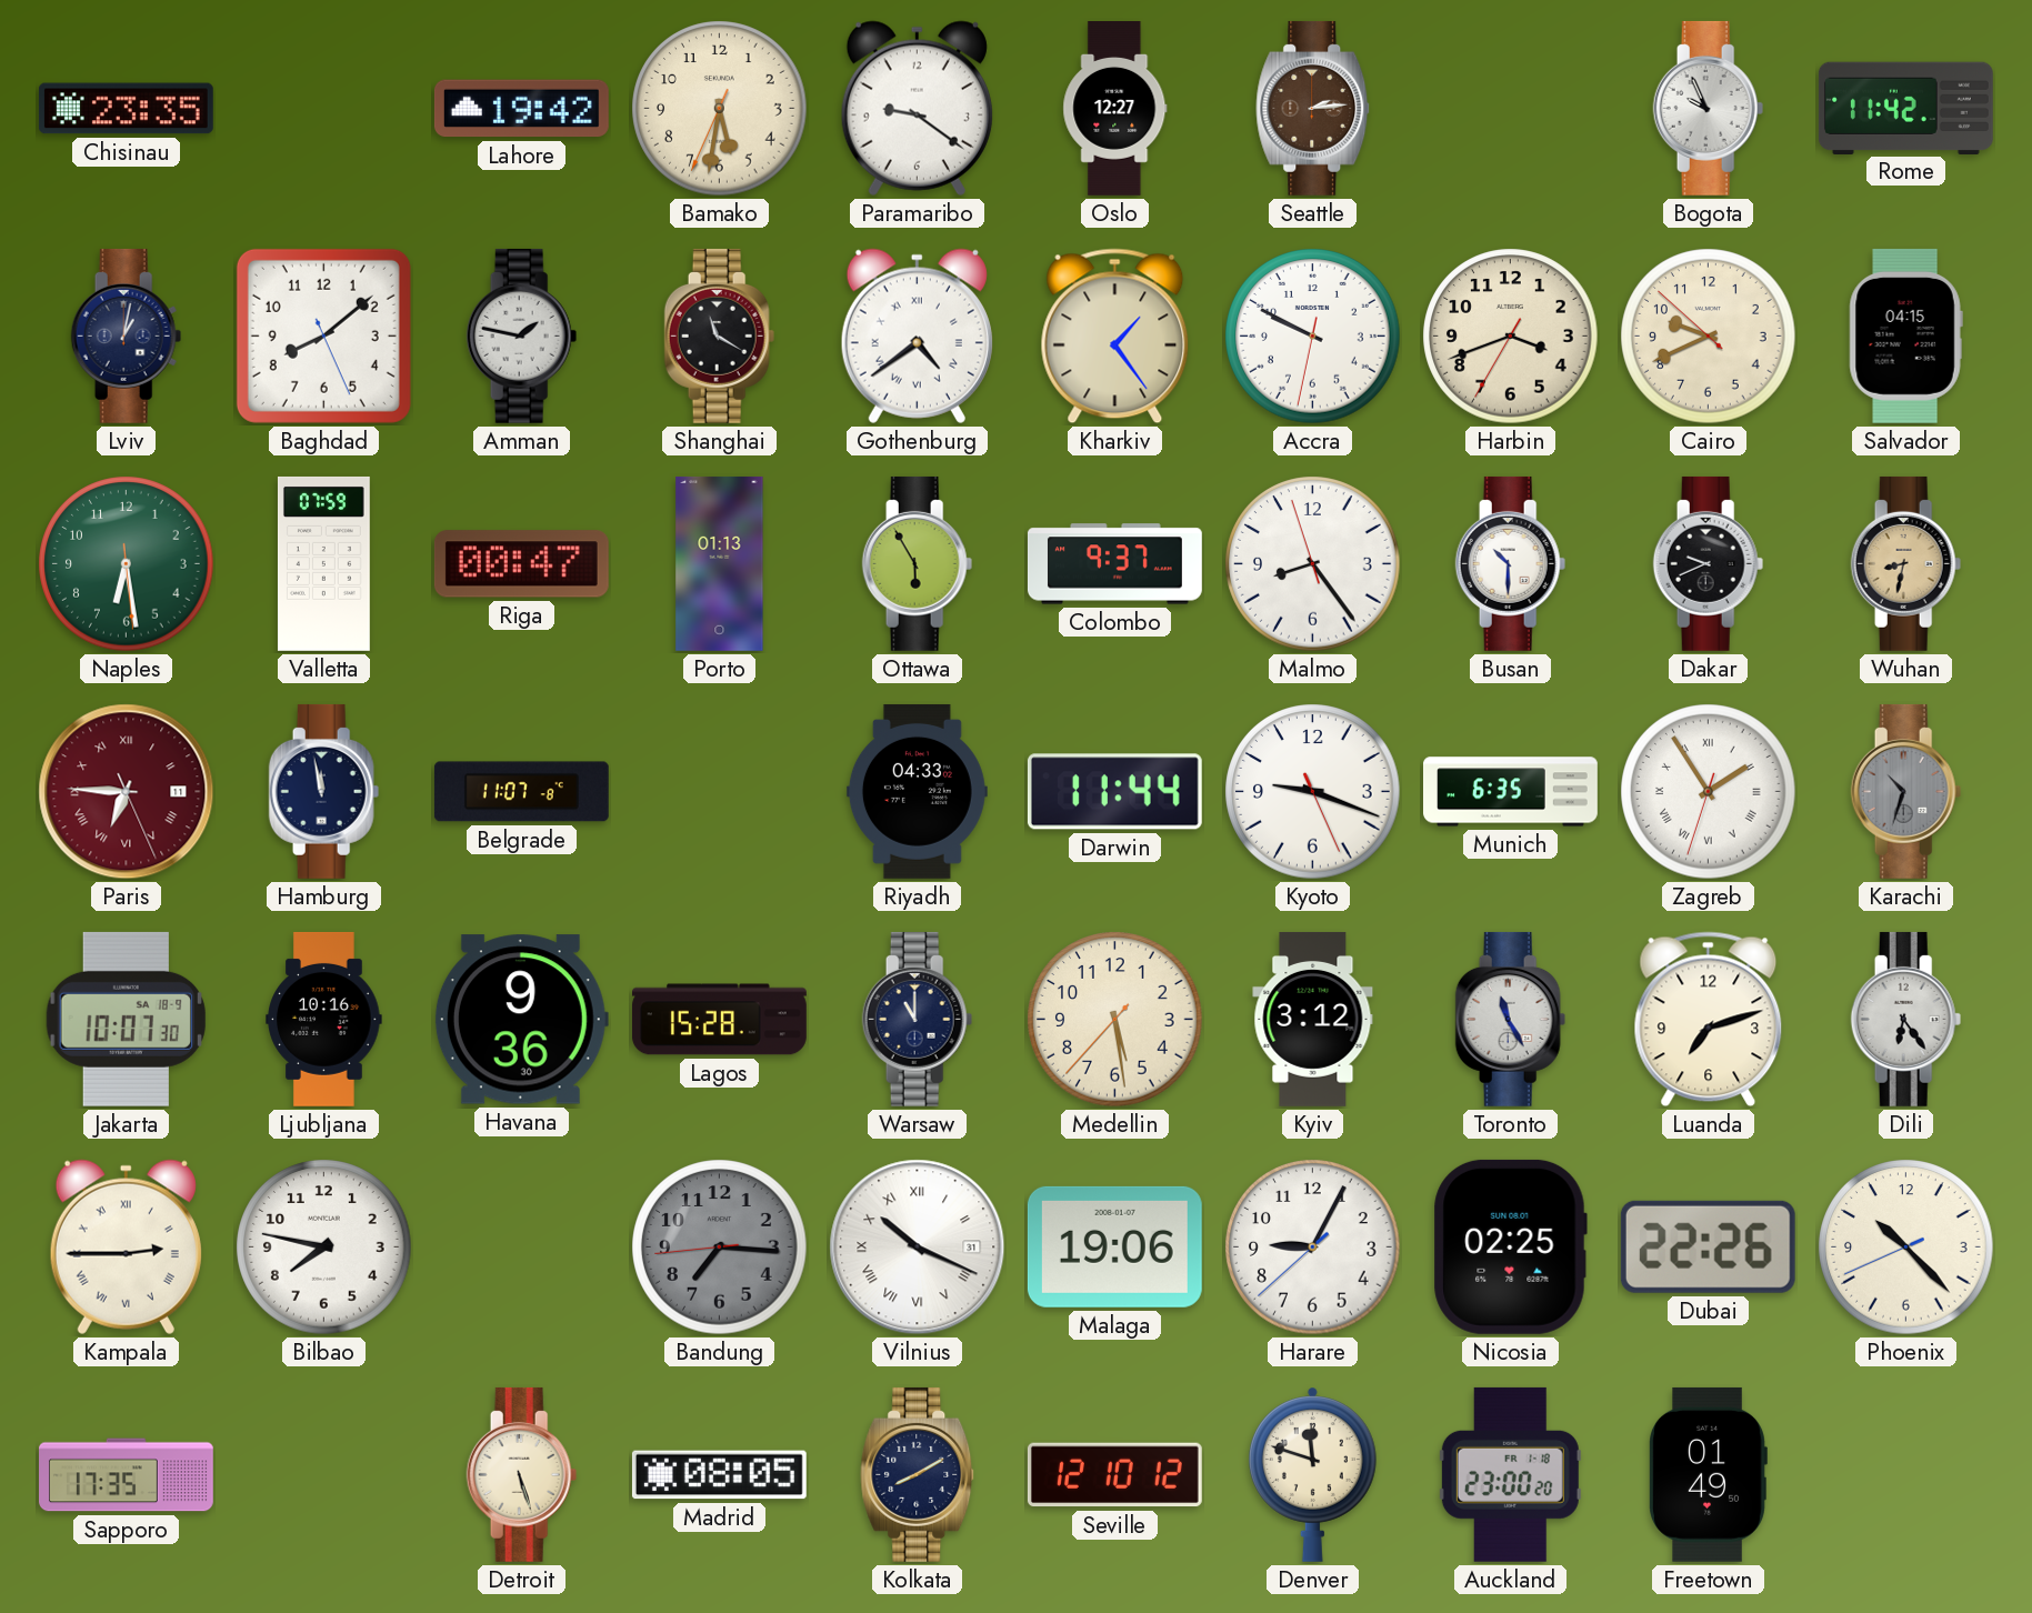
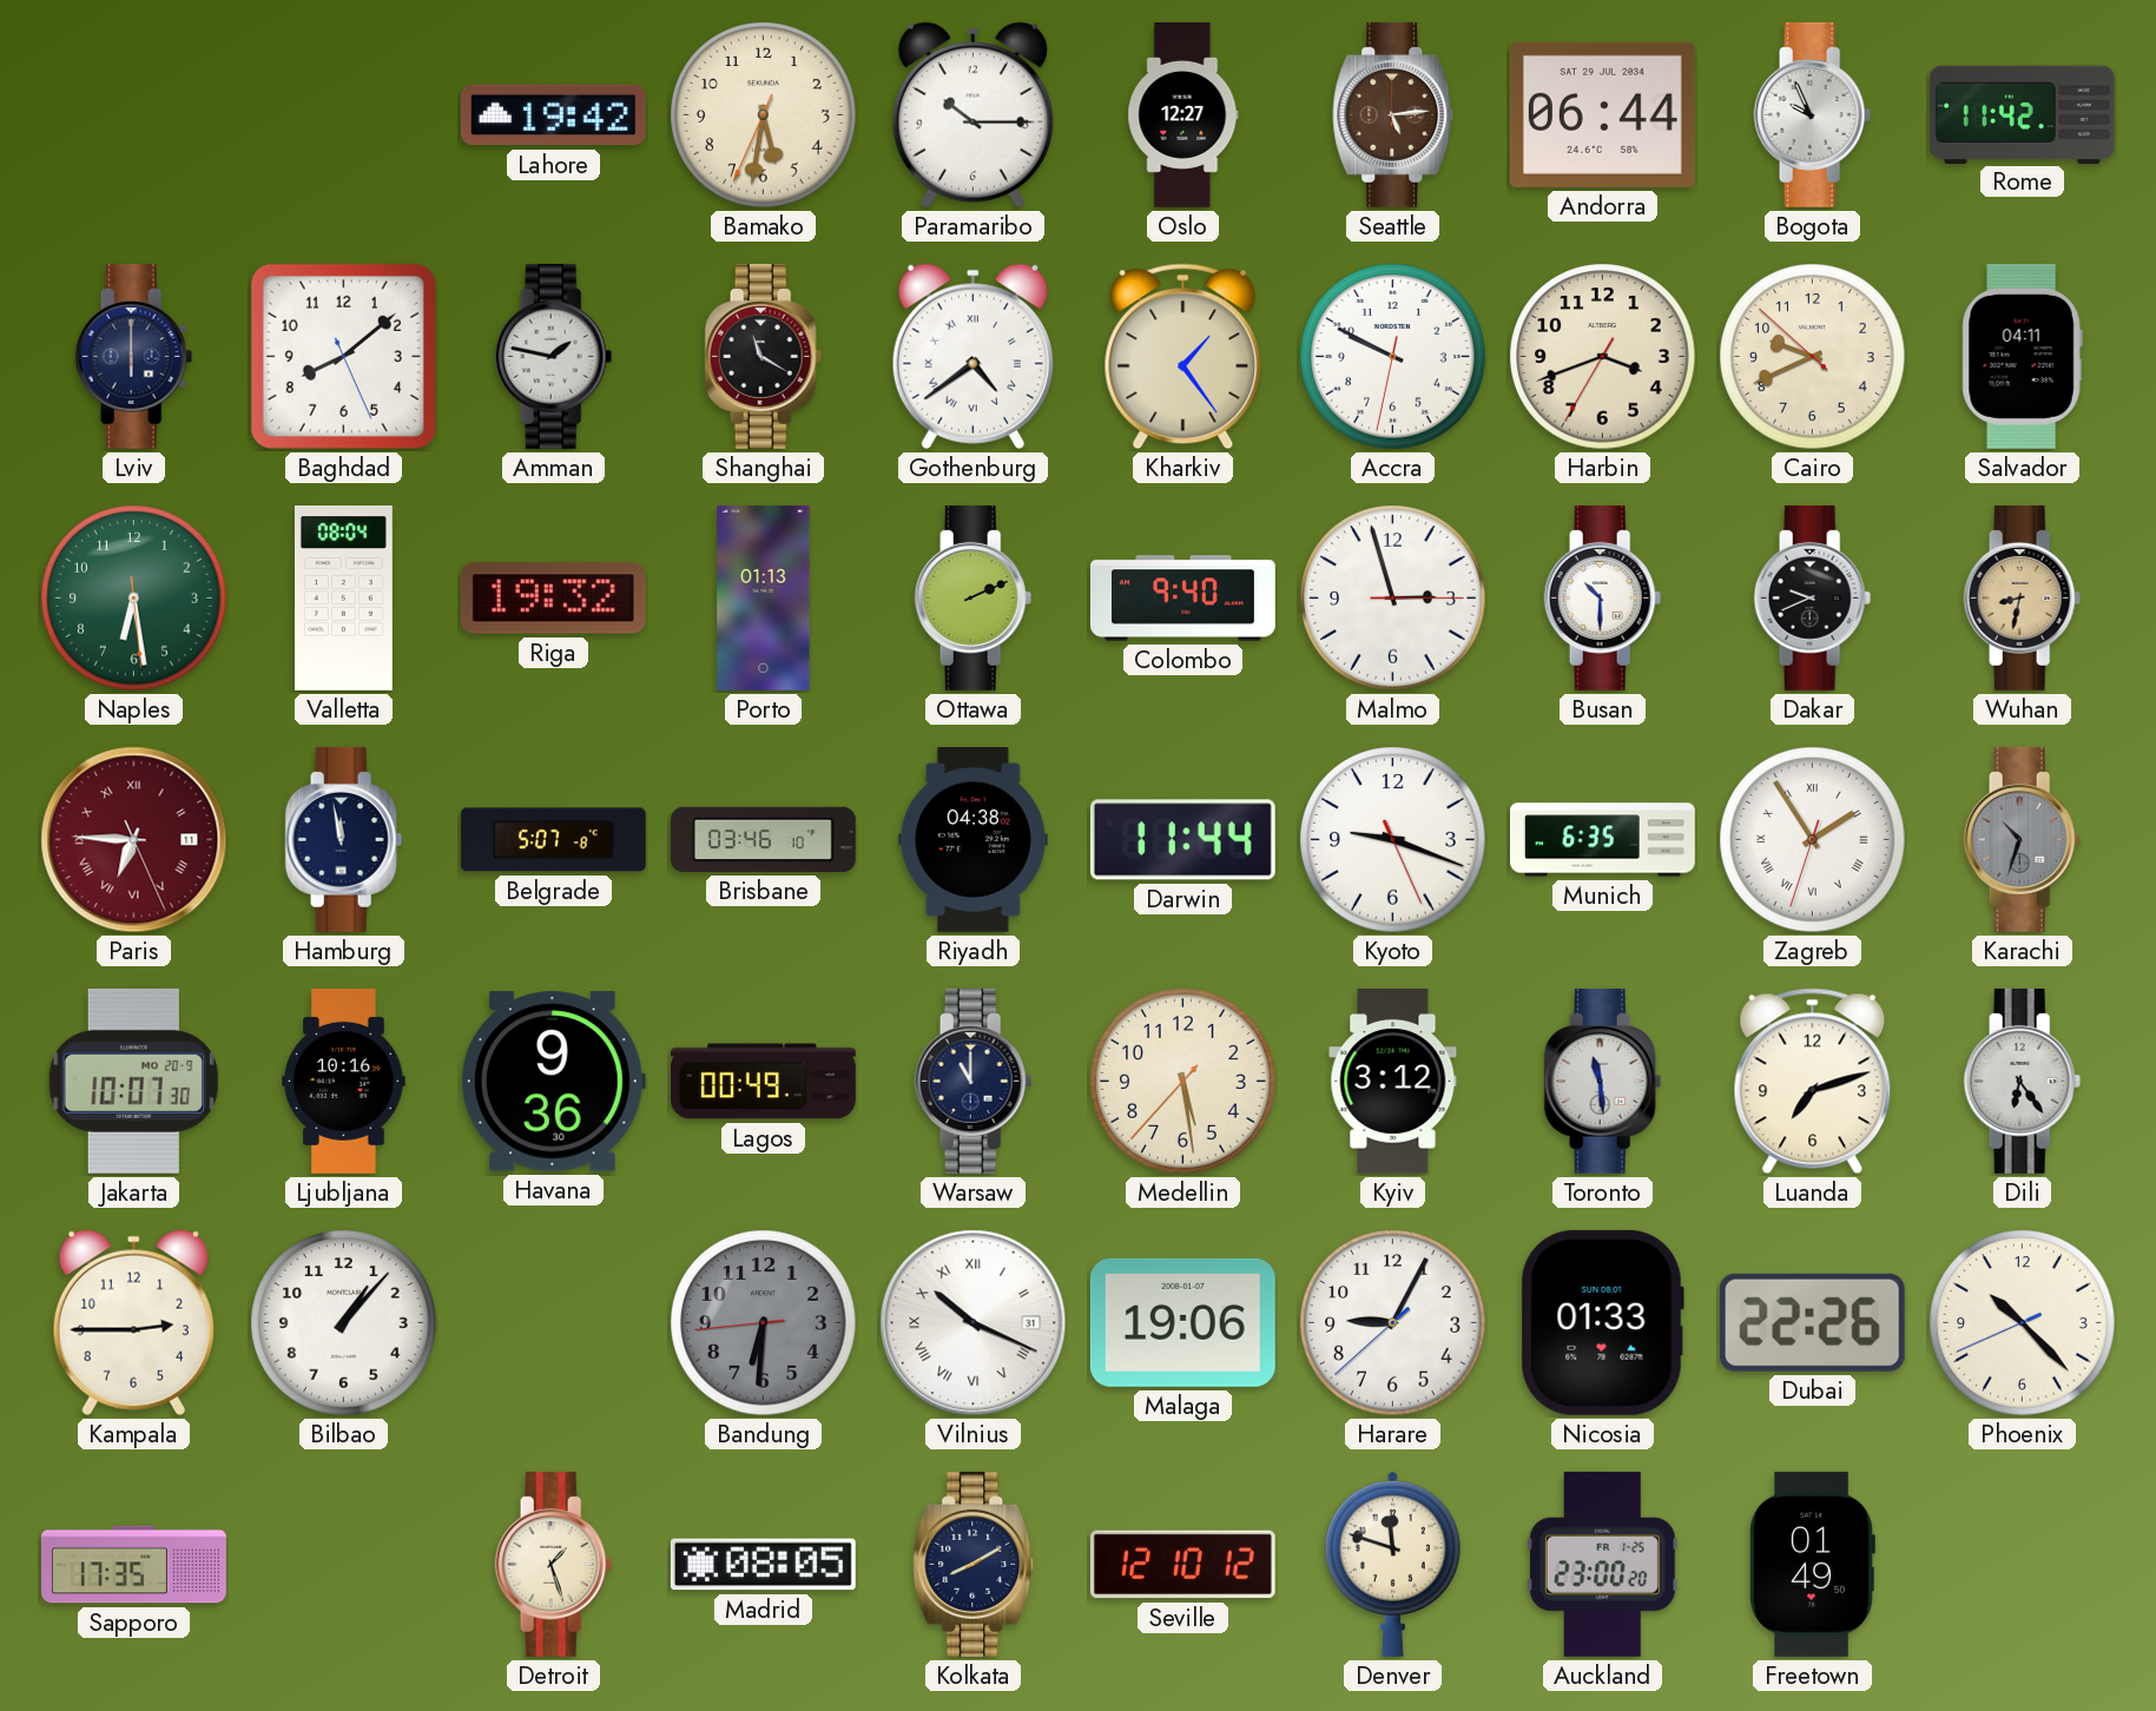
Chisinau: 23:35 -> none (126, 109)
Paramaribo: 9:21 -> 10:15 (972, 114)
Seattle: 2:14 -> 5:14 (1393, 114)
Andorra: none -> 06:44 (1602, 114)
Lviv: 1:02 -> 6:00 (134, 356)
Salvador: 04:15 -> 04:11 (2022, 356)
Valletta: 07:59 -> 08:04 (343, 597)
Riga: 00:47 -> 19:32 (553, 599)
Ottawa: 5:55 -> 2:11 (974, 597)
Colombo: 9:37 -> 9:40 (1184, 599)
Malmo: 8:23 -> 2:57 (1393, 599)
Belgrade: 11:07 -> 5:07 (553, 840)
Brisbane: none -> 03:46 (763, 839)
Riyadh: 04:33 -> 04:38 (972, 839)
Jakarta date: SA 18-9 -> MO 20-9 (133, 1081)
Lagos: 15:28 -> 00:49 (763, 1082)
Toronto: 11:25 -> 11:29 (1603, 1081)
Kampala numerals: Roman -> Arabic (133, 1322)
Bilbao: 7:47 -> 1:07 (344, 1323)
Bandung: 7:15 -> 6:30 (764, 1323)
Nicosia: 02:25 -> 01:33 (1602, 1322)
Detroit: 5:27 -> 1:27 (554, 1564)
Auckland date: FR 1-18 -> FR 1-25 (1602, 1564)
